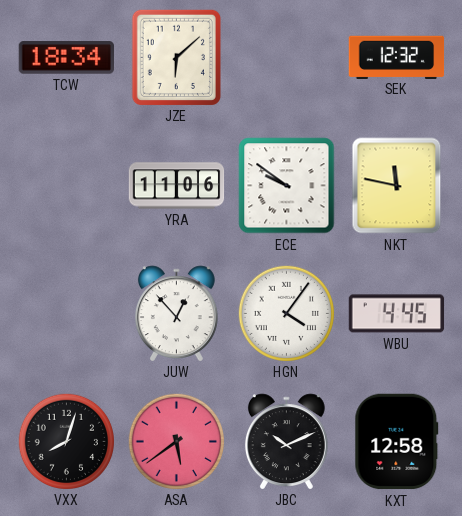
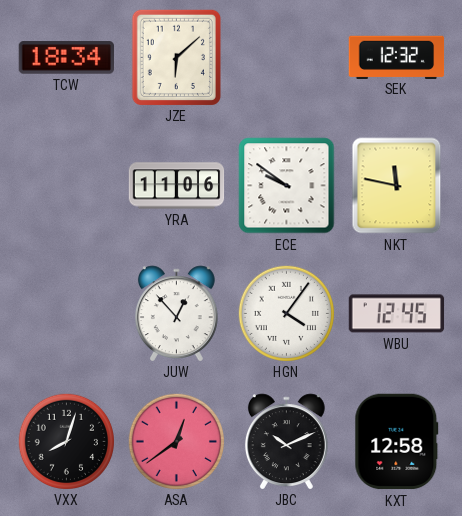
WBU: 4:45 -> 12:45 (397, 314)
ASA: 5:39 -> 12:39 (176, 441)
